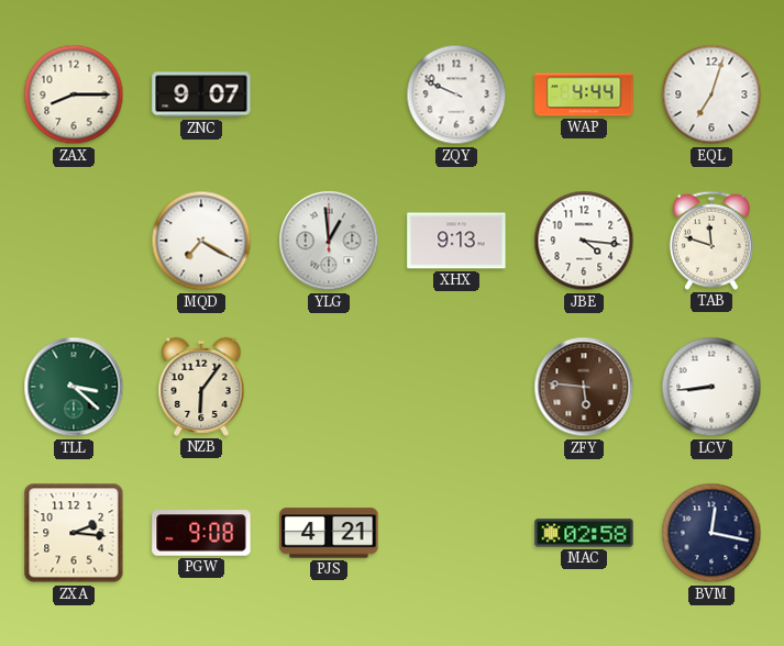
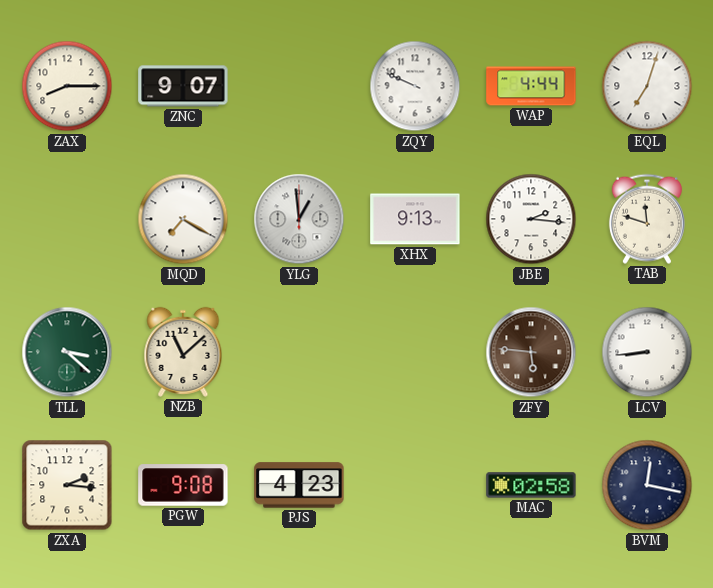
JBE: 4:16 -> 2:16 (531, 219)
NZB: 6:06 -> 11:08 (183, 352)
PJS: 4:21 -> 4:23 (299, 485)
